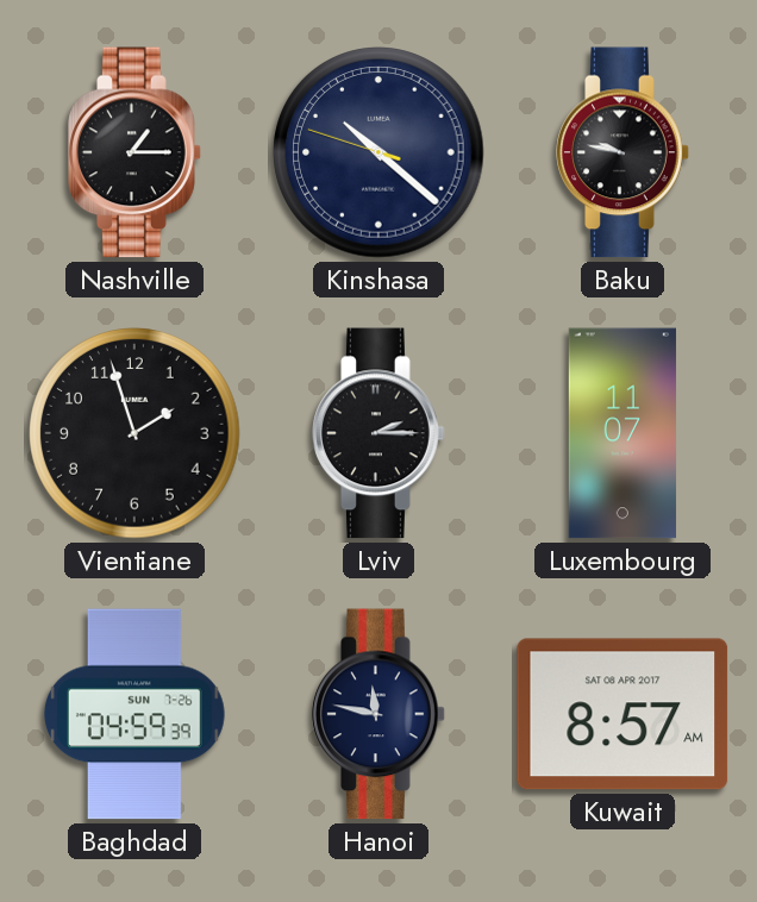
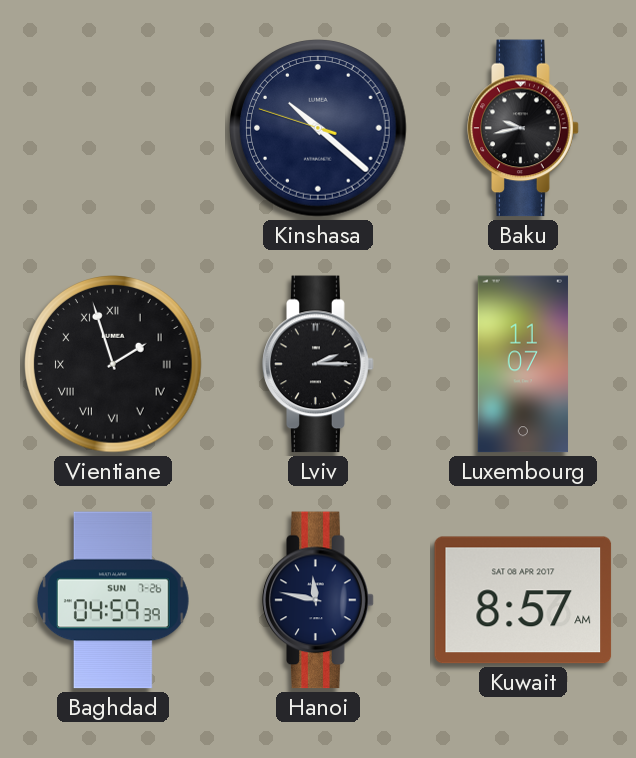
Nashville: 1:15 -> none (134, 152)
Baku: 9:47 -> 9:43 (523, 128)
Vientiane numerals: Arabic -> Roman (113, 364)
